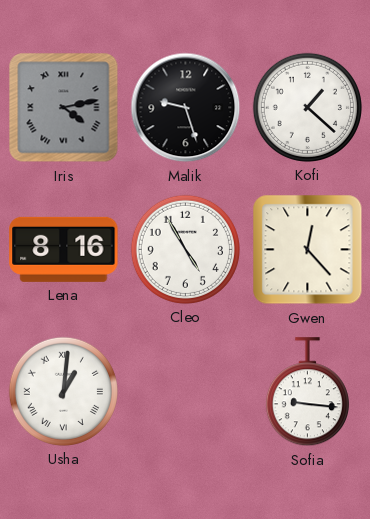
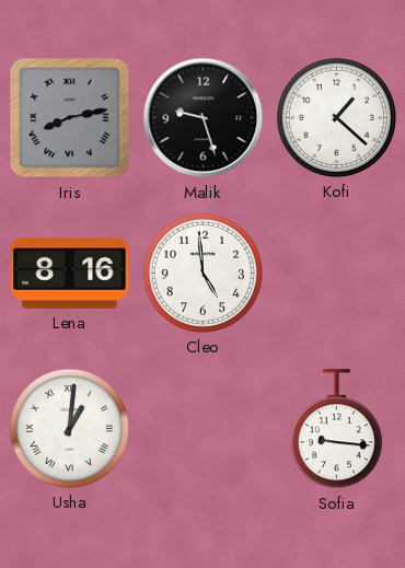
Iris: 4:13 -> 8:13 (70, 118)
Cleo: 4:55 -> 4:59 (202, 273)
Gwen: 12:23 -> none (308, 250)
